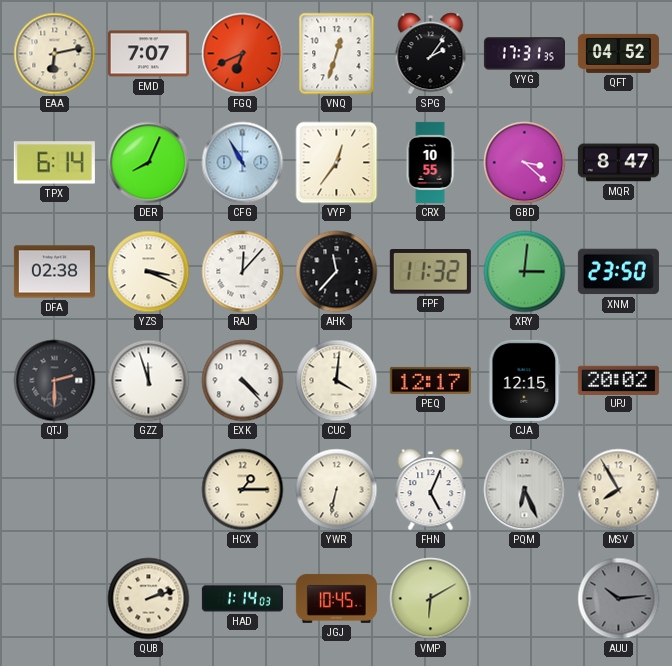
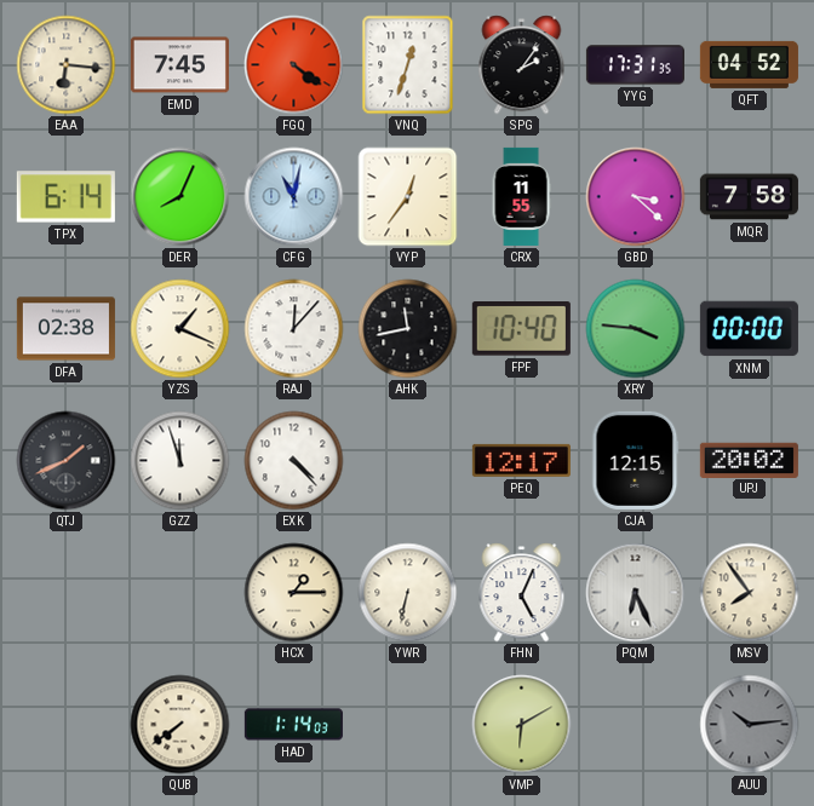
EAA: 6:13 -> 6:16 (67, 65)
EMD: 7:07 -> 7:45 (179, 65)
FGQ: 6:41 -> 4:21 (294, 65)
CFG: 10:55 -> 11:02 (294, 197)
CRX: 10:55 -> 11:55 (521, 196)
MQR: 8:47 -> 7:58 (749, 197)
YZS: 3:19 -> 1:19 (180, 329)
AHK: 11:37 -> 11:43 (408, 329)
FPF: 11:32 -> 10:40 (521, 329)
XRY: 3:01 -> 3:46 (636, 329)
XNM: 23:50 -> 00:00 (749, 329)
QTJ: 2:30 -> 1:41 (67, 461)
CUC: 4:01 -> none (337, 381)
MSV: 7:55 -> 7:54 (750, 593)
QUB: 2:12 -> 7:39 (180, 725)
JGJ: 10:45 -> none (336, 598)
